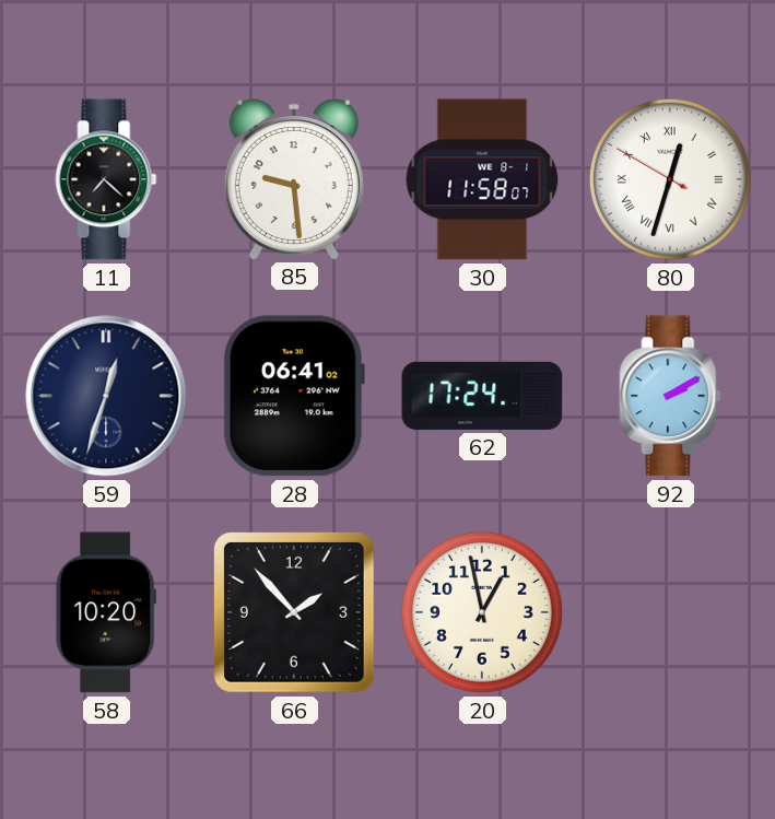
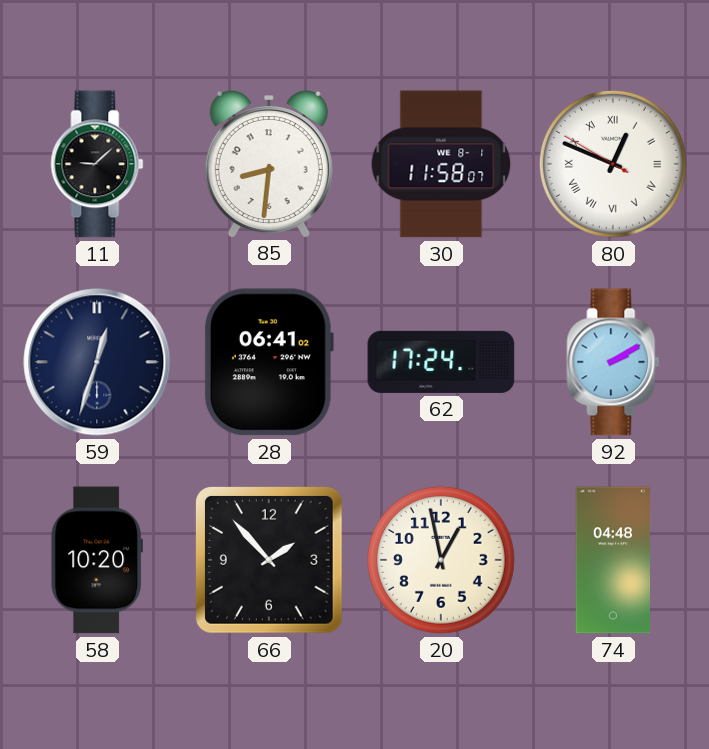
11: 7:22 -> 9:08 (97, 164)
85: 9:29 -> 8:31 (269, 164)
80: 12:32 -> 12:48 (613, 164)
74: none -> 04:48 (613, 560)
